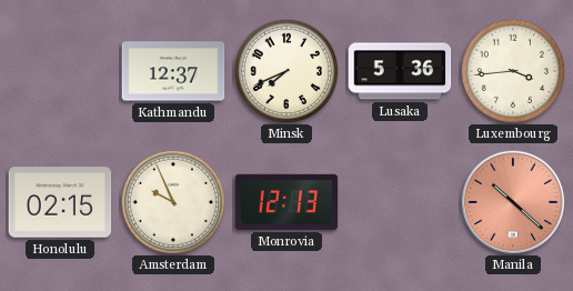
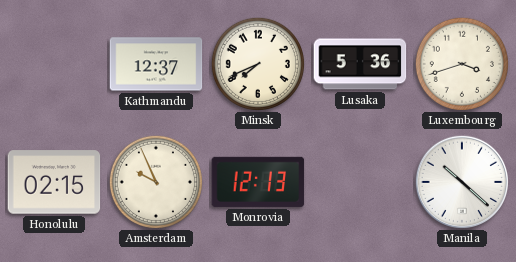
Luxembourg: 3:44 -> 3:42 (462, 64)
Manila dial: salmon -> white (461, 181)
